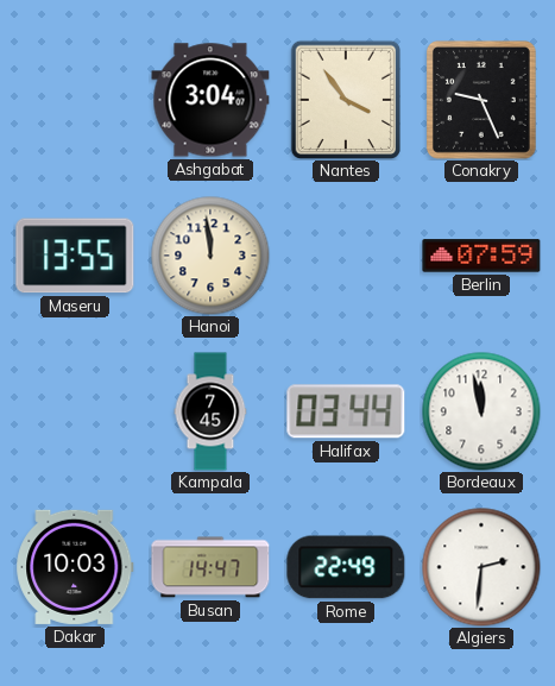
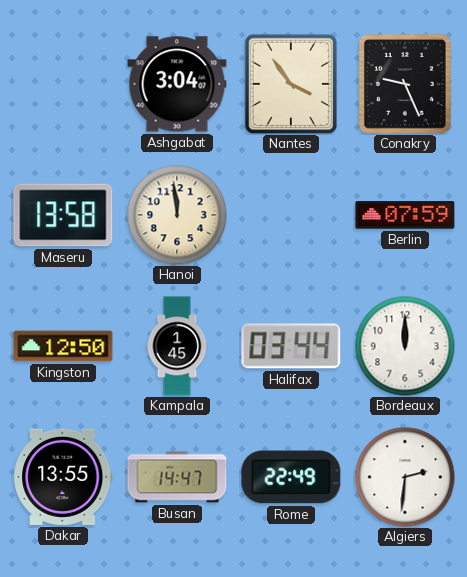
Maseru: 13:55 -> 13:58 (63, 215)
Kingston: none -> 12:50 (63, 346)
Kampala: 7:45 -> 1:45 (177, 346)
Bordeaux: 11:58 -> 12:00 (405, 346)
Dakar: 10:03 -> 13:55 (63, 477)
